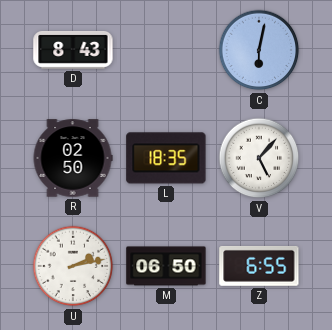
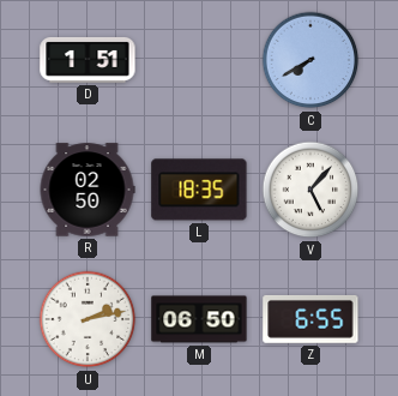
D: 8:43 -> 1:51 (88, 60)
C: 6:02 -> 7:40 (310, 60)
